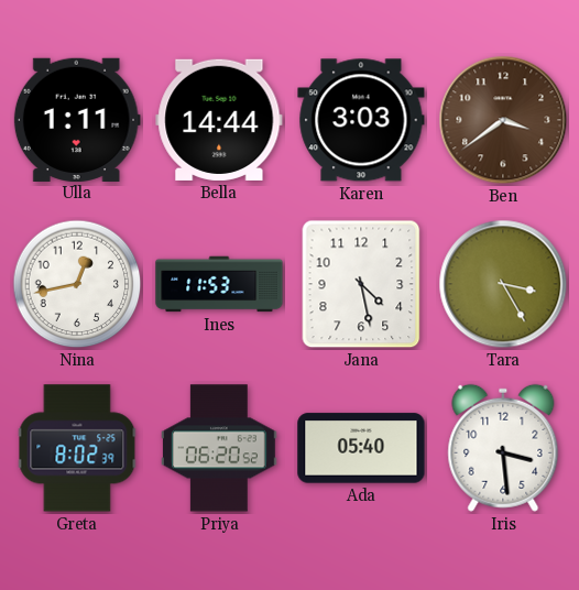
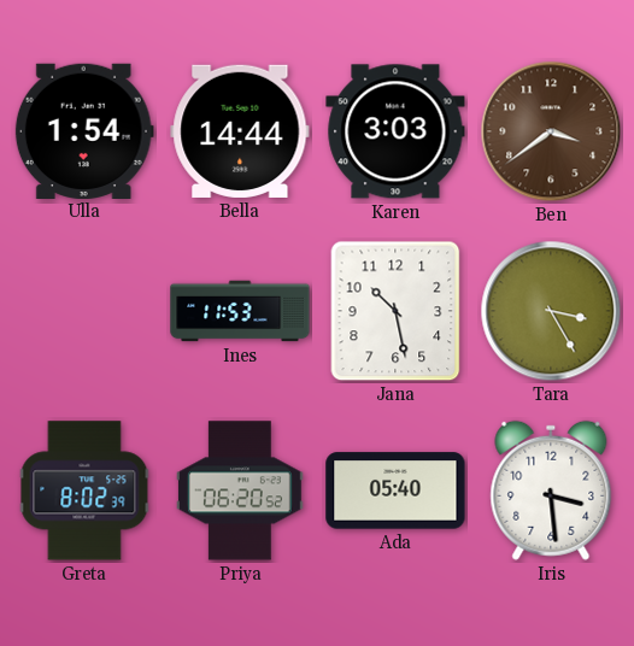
Ulla: 1:11 -> 1:54 (84, 130)
Nina: 12:43 -> none (77, 284)
Jana: 4:28 -> 10:28 (395, 311)
